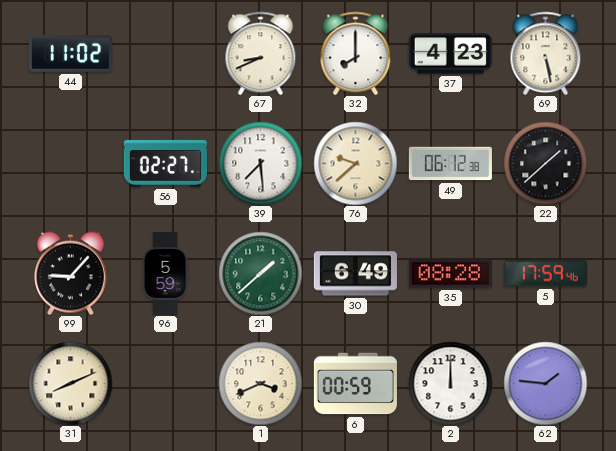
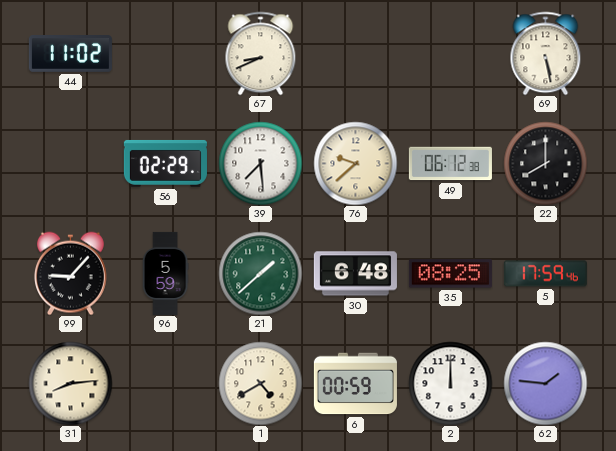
32: 8:00 -> none (356, 53)
37: 4:23 -> none (450, 54)
56: 02:27 -> 02:29 (165, 163)
22: 1:38 -> 8:00 (545, 163)
30: 6:49 -> 6:48 (355, 274)
35: 08:28 -> 08:25 (450, 274)
31: 8:11 -> 8:14 (70, 383)
1: 3:41 -> 4:40 (260, 383)
